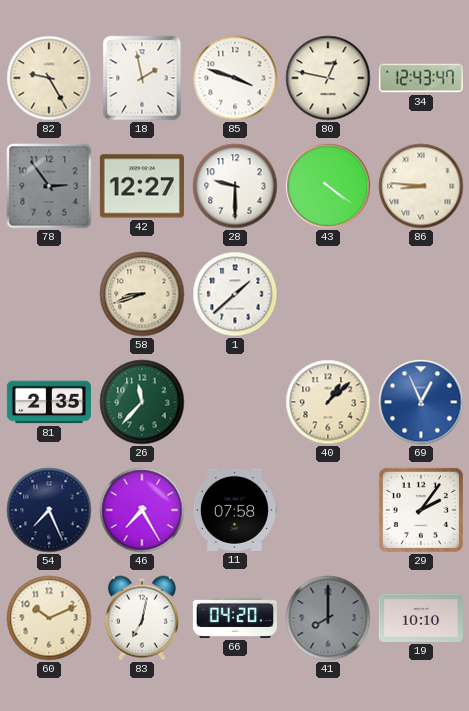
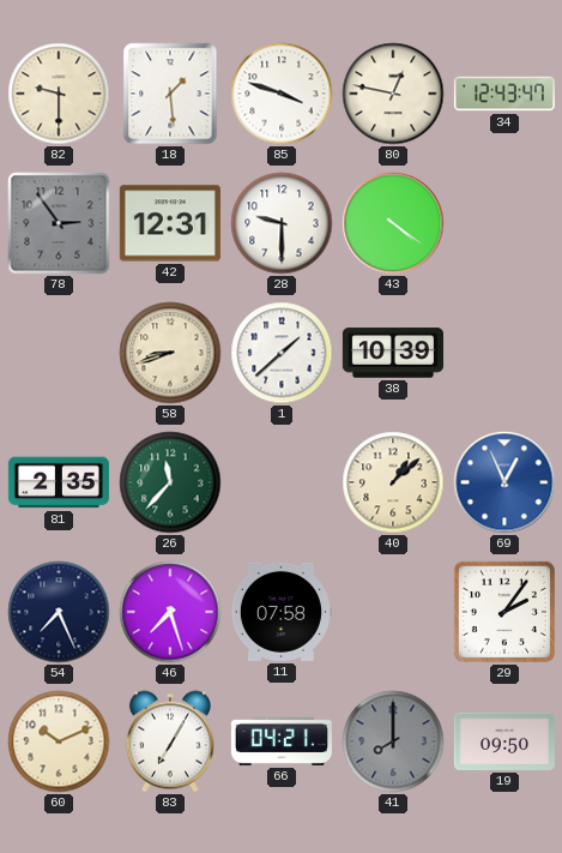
82: 9:25 -> 9:30 (59, 94)
18: 1:58 -> 1:29 (170, 94)
42: 12:27 -> 12:31 (170, 223)
86: 8:46 -> none (421, 186)
38: none -> 10:39 (393, 353)
46: 7:25 -> 7:27 (170, 612)
83: 7:02 -> 7:05 (170, 741)
66: 04:20 -> 04:21 (282, 741)
19: 10:10 -> 09:50 (504, 741)
